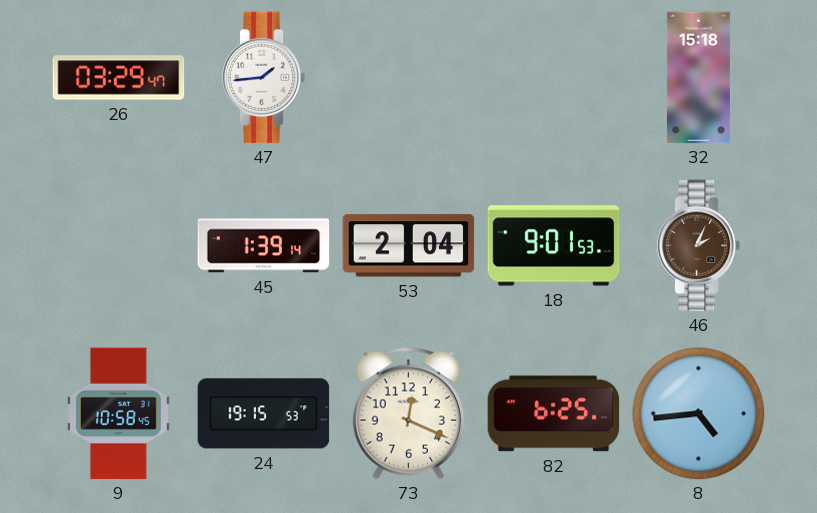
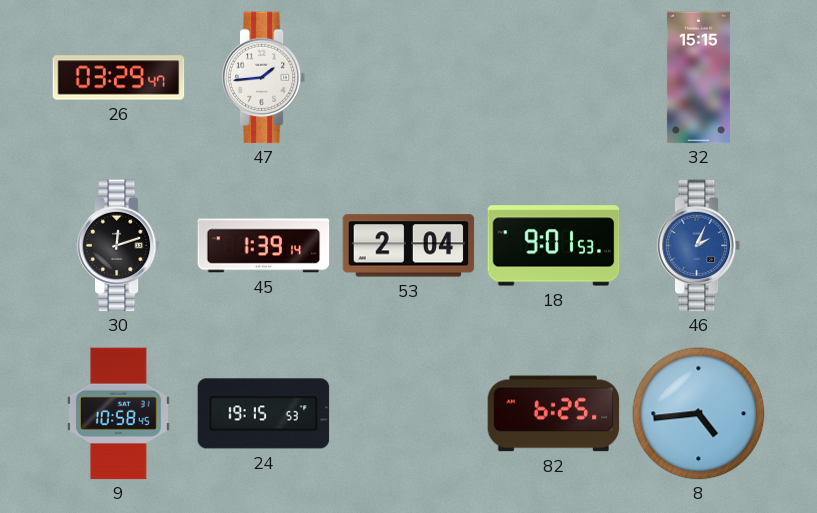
32: 15:18 -> 15:15 (698, 78)
30: none -> 12:12 (119, 246)
46 dial: brown -> blue (699, 246)
73: 12:19 -> none (408, 414)
